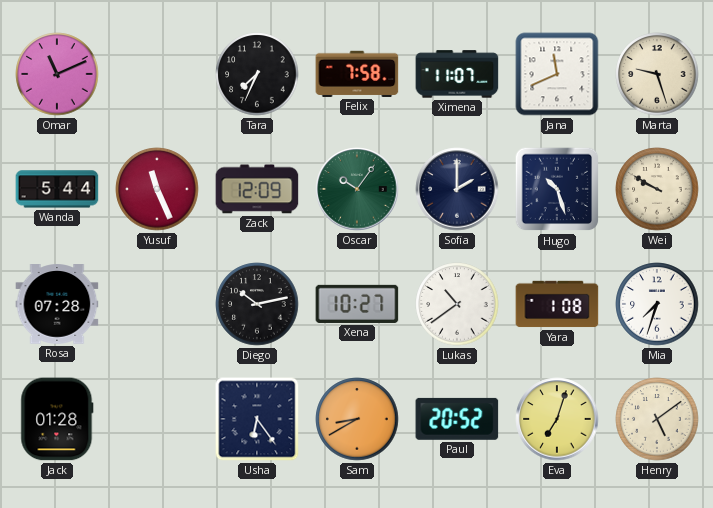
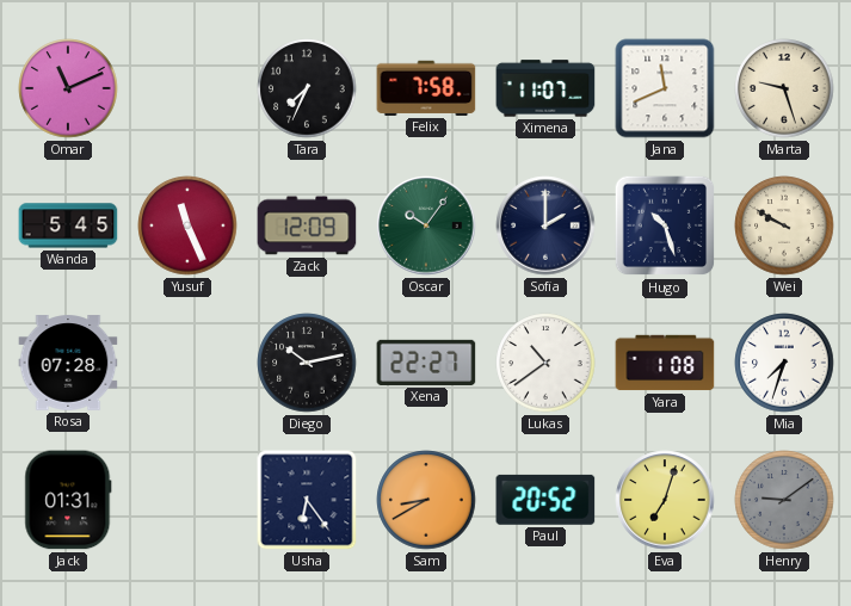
Wanda: 5:44 -> 5:45 (68, 225)
Xena: 10:27 -> 22:27 (426, 363)
Jack: 01:28 -> 01:31 (68, 500)
Henry: 5:09 -> 9:09 (784, 500)
Henry dial: cream -> grey (784, 500)
